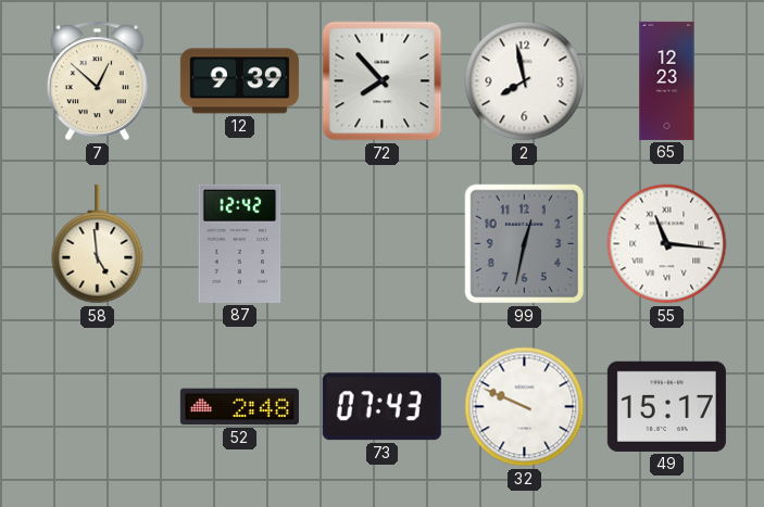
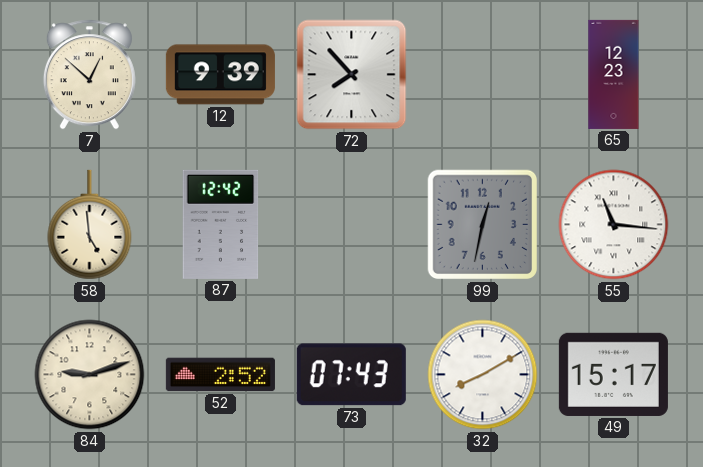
2: 7:58 -> none (525, 81)
84: none -> 9:12 (90, 375)
52: 2:48 -> 2:52 (220, 375)
32: 9:49 -> 8:10 (483, 375)
